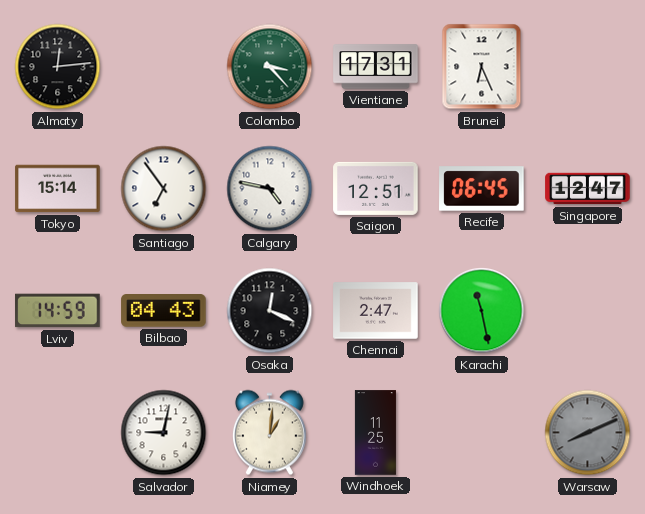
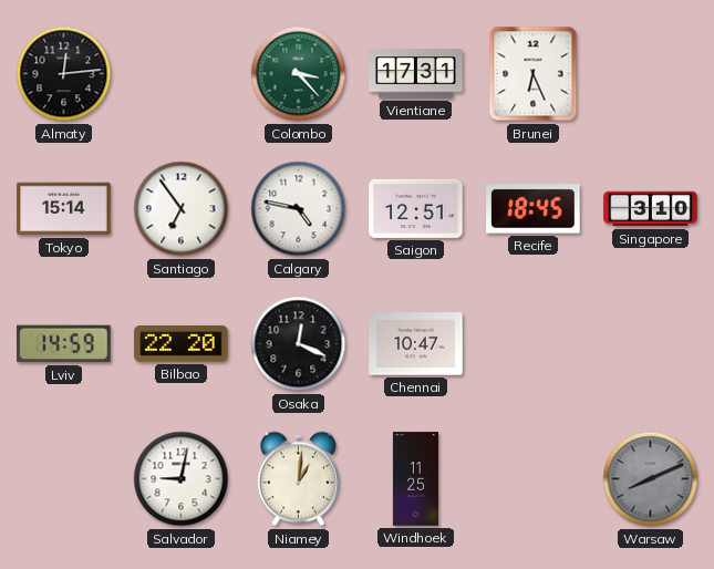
Recife: 06:45 -> 18:45 (534, 209)
Singapore: 12:47 -> 3:10 (651, 209)
Bilbao: 04:43 -> 22:20 (182, 344)
Chennai: 2:47 -> 10:47 (416, 344)
Karachi: 11:28 -> none (482, 311)
